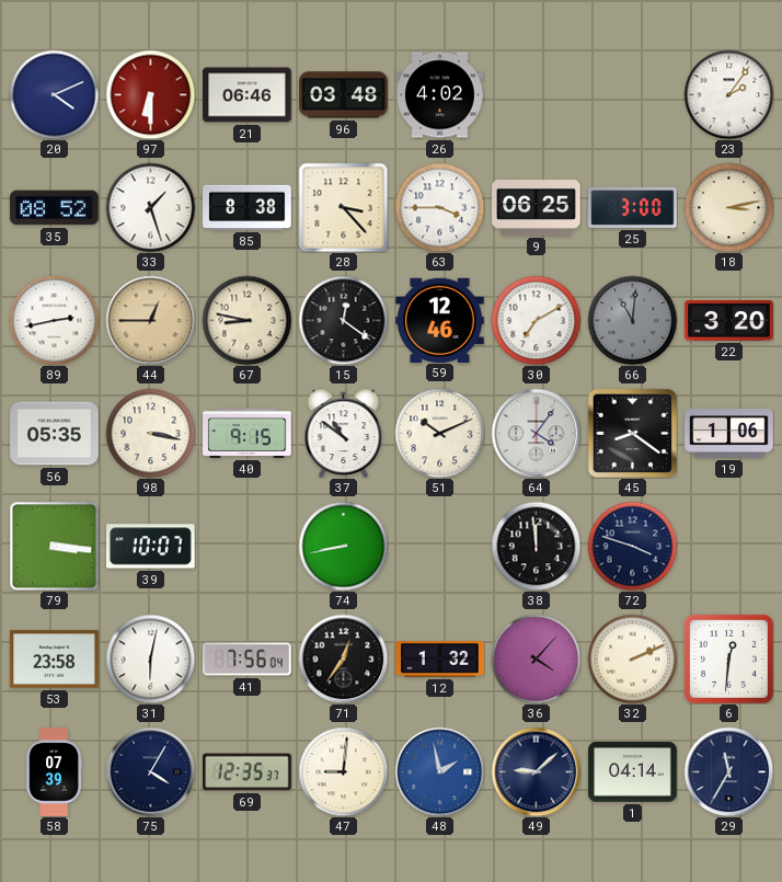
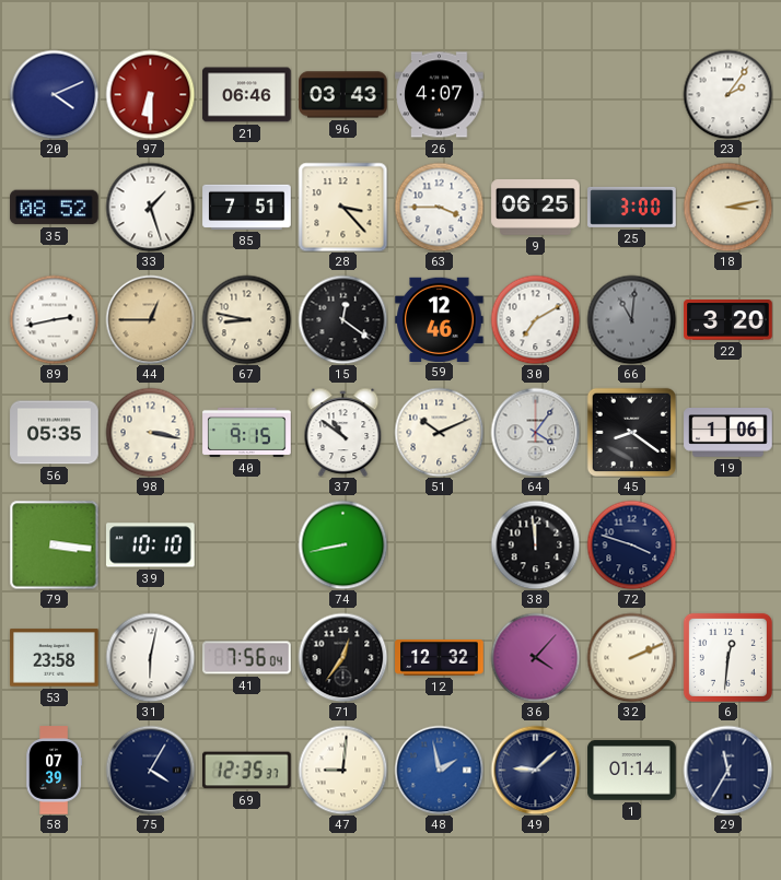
96: 03:48 -> 03:43 (343, 95)
26: 4:02 -> 4:07 (440, 95)
85: 8:38 -> 7:51 (247, 207)
39: 10:07 -> 10:10 (151, 545)
12: 1:32 -> 12:32 (440, 658)
1: 04:14 -> 01:14 (632, 771)
